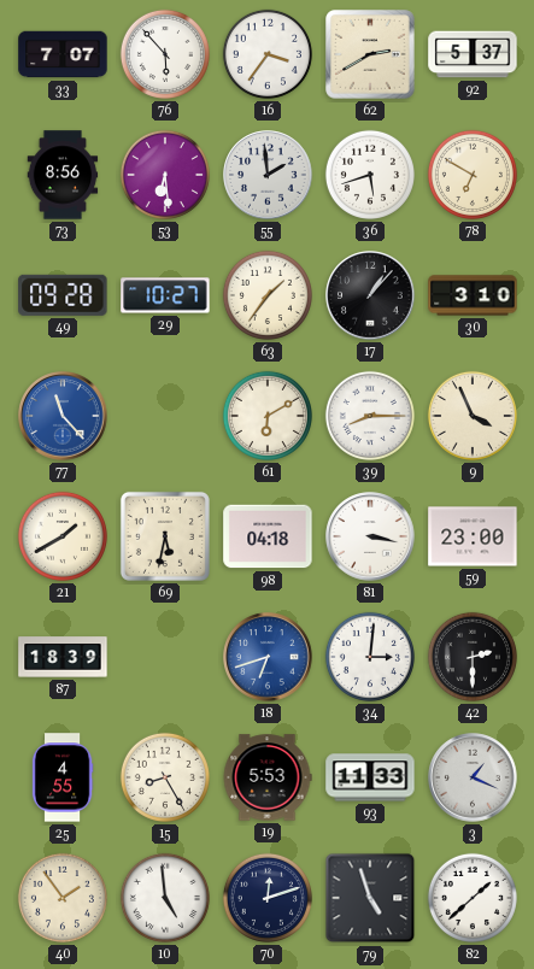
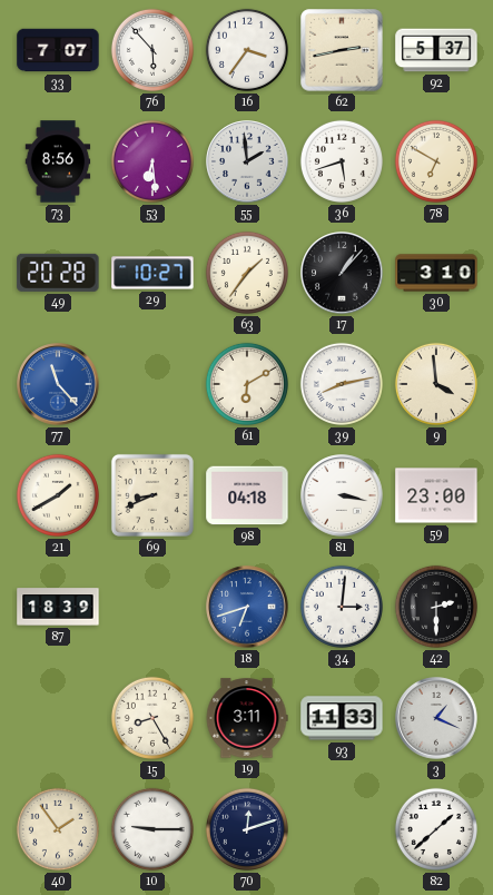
62: 2:40 -> 2:43 (342, 50)
49: 09:28 -> 20:28 (58, 273)
39: 8:15 -> 8:13 (342, 384)
9: 3:56 -> 3:59 (436, 384)
69: 5:32 -> 8:41 (152, 495)
25: 4:55 -> none (63, 777)
19: 5:53 -> 3:11 (247, 718)
10: 4:59 -> 9:15 (152, 829)
79: 4:57 -> none (370, 898)
